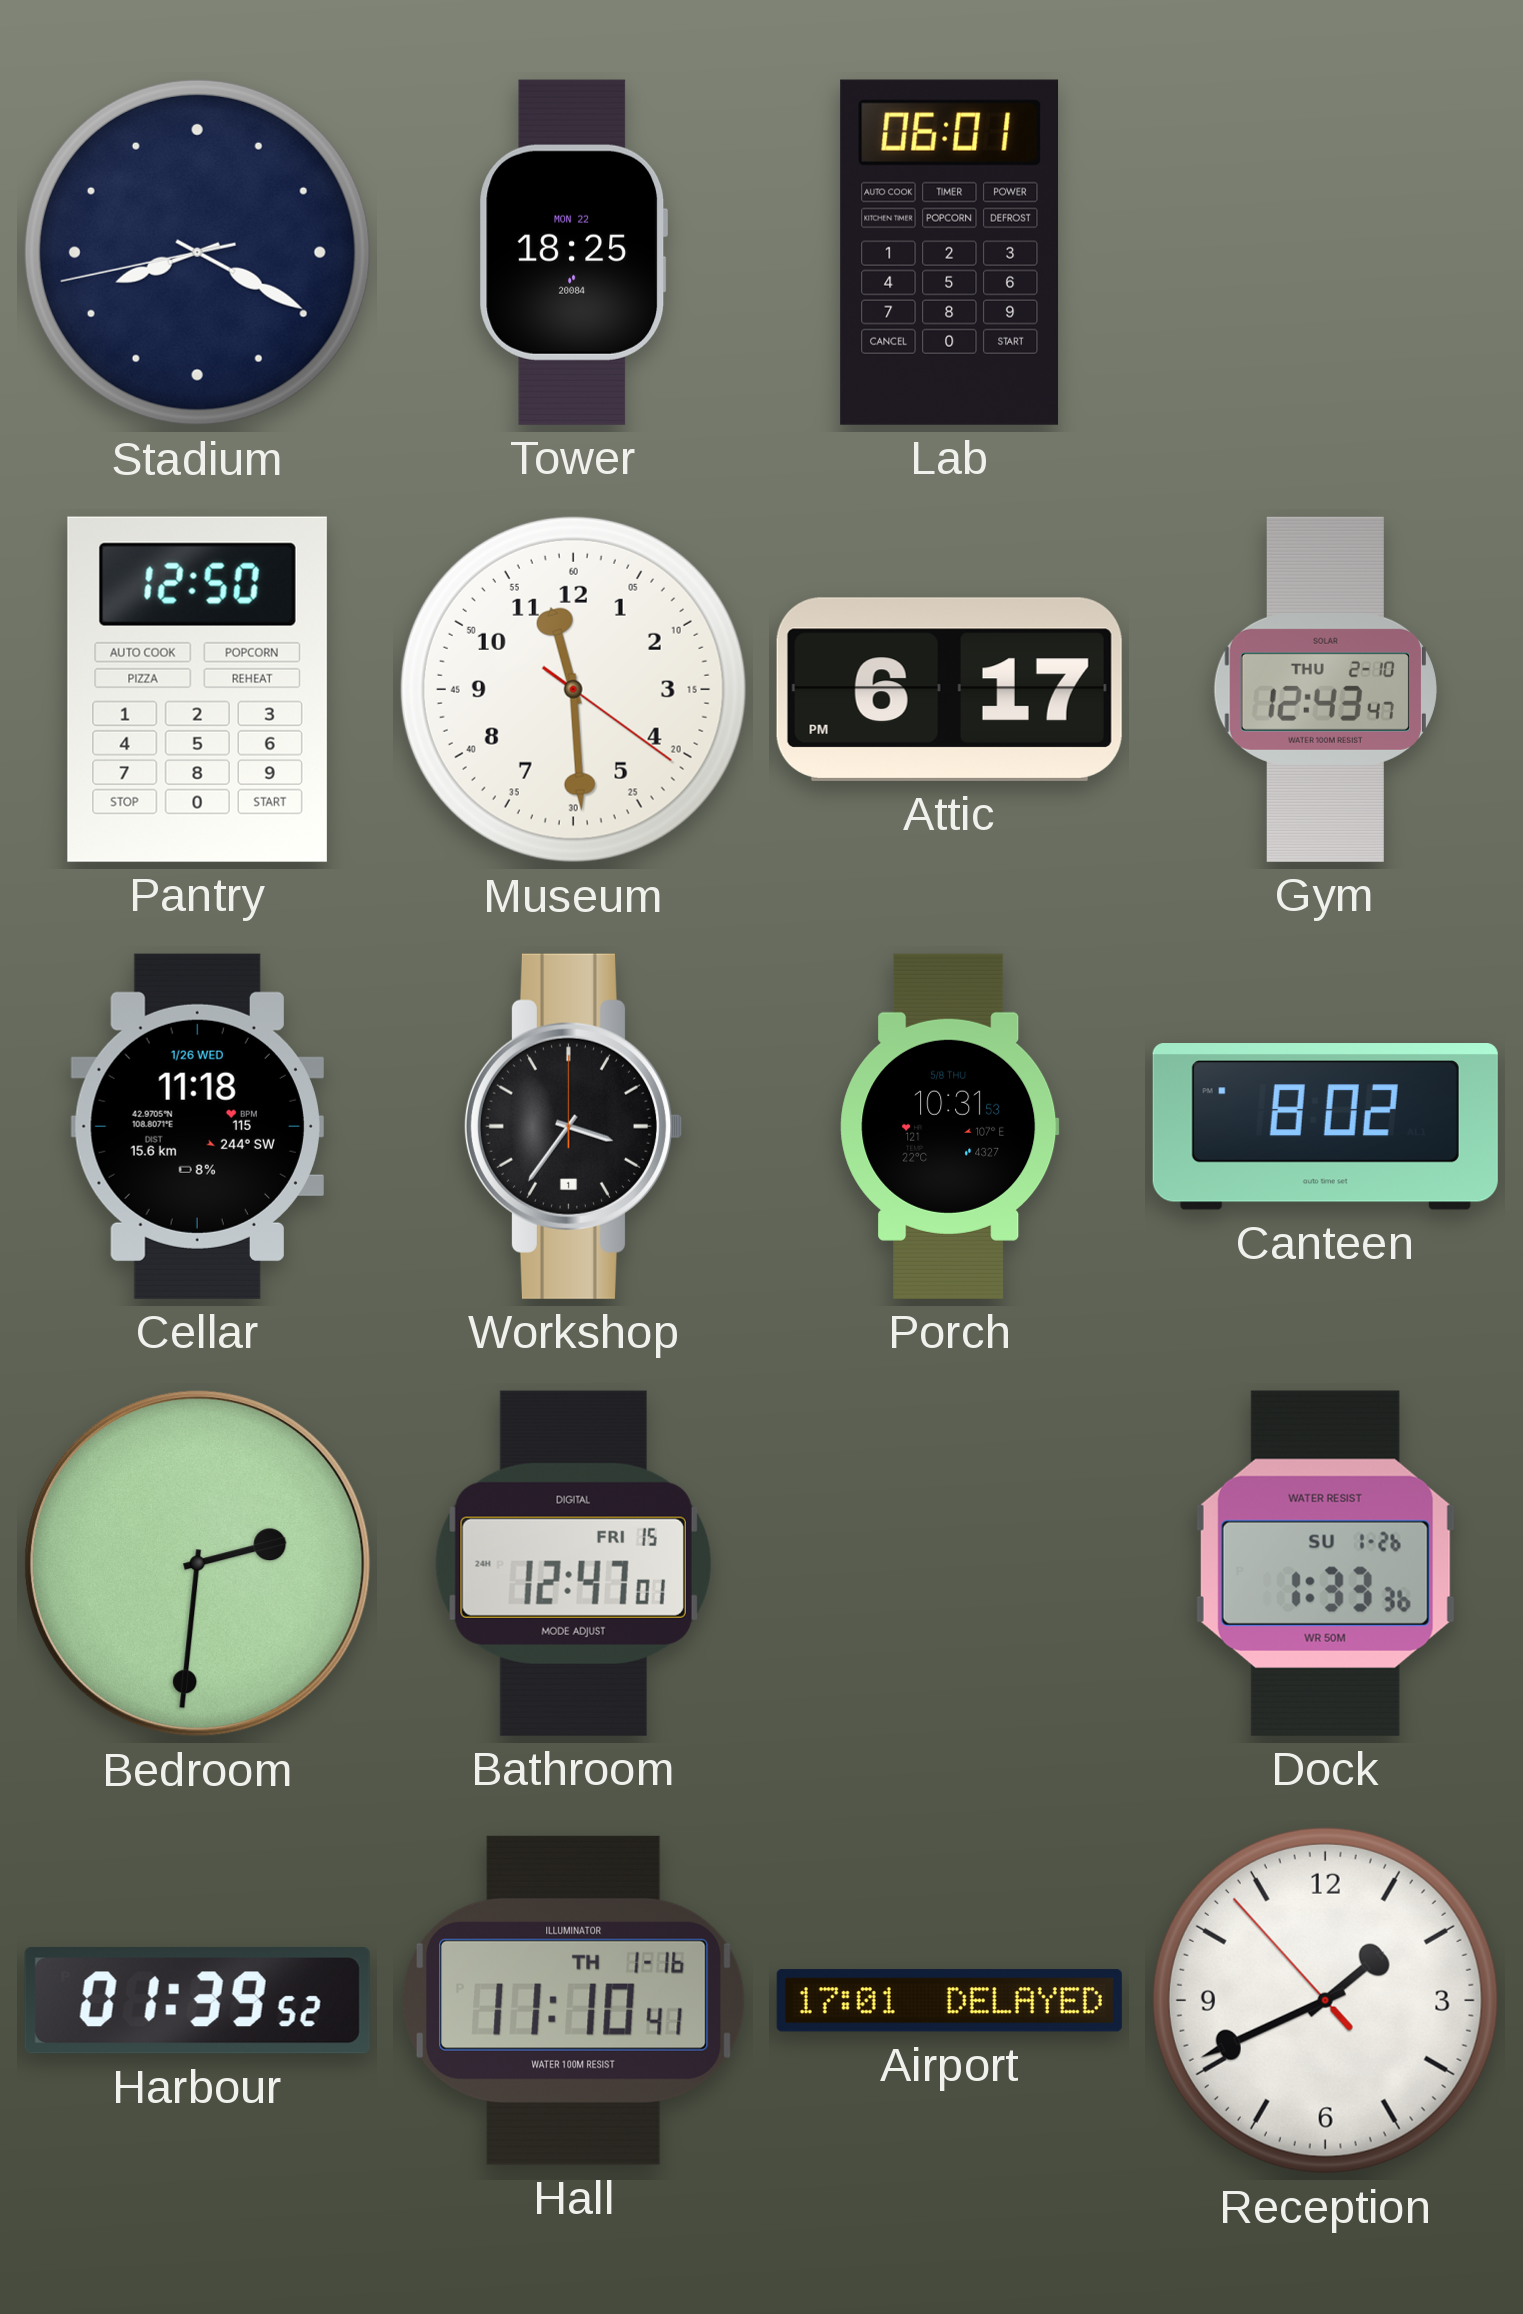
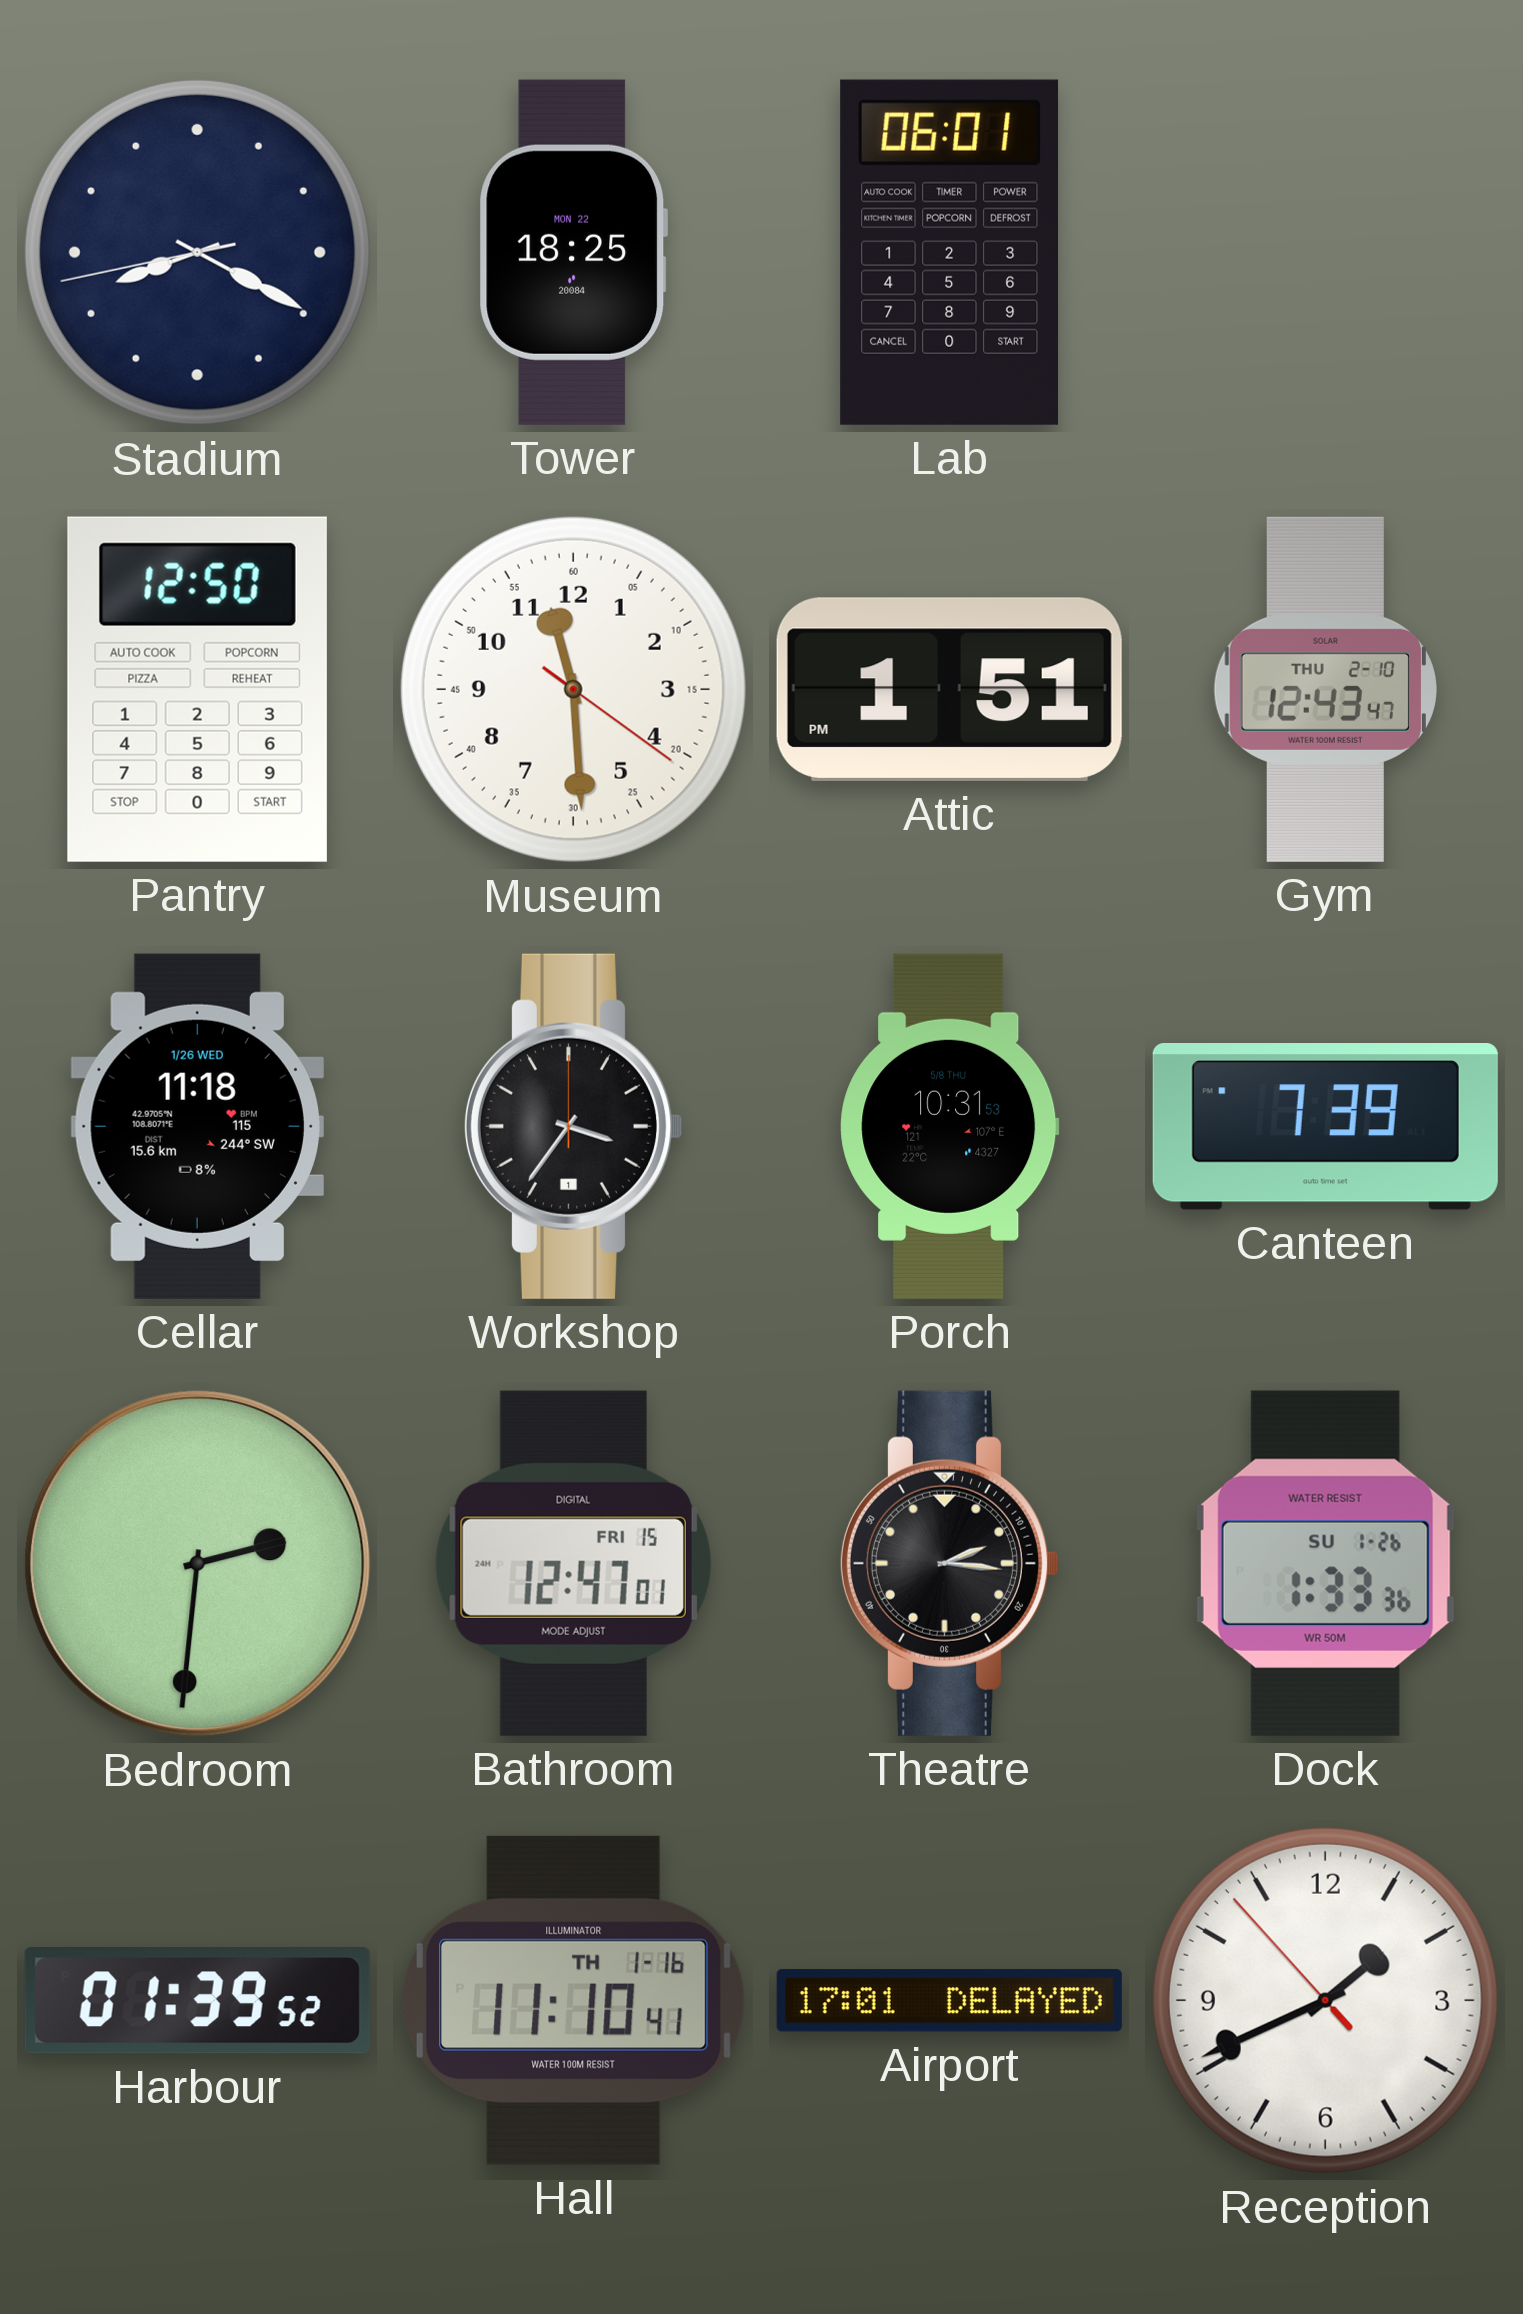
Attic: 6:17 -> 1:51 (949, 689)
Canteen: 8:02 -> 7:39 (1325, 1127)
Theatre: none -> 2:16 (948, 1563)
